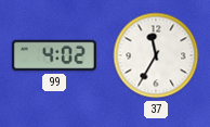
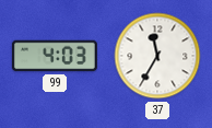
99: 4:02 -> 4:03 (55, 56)
